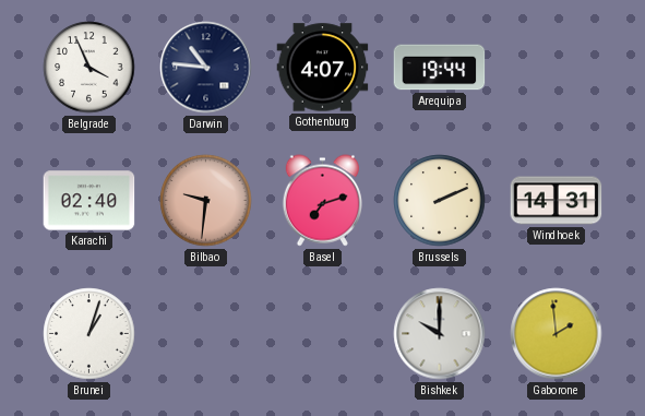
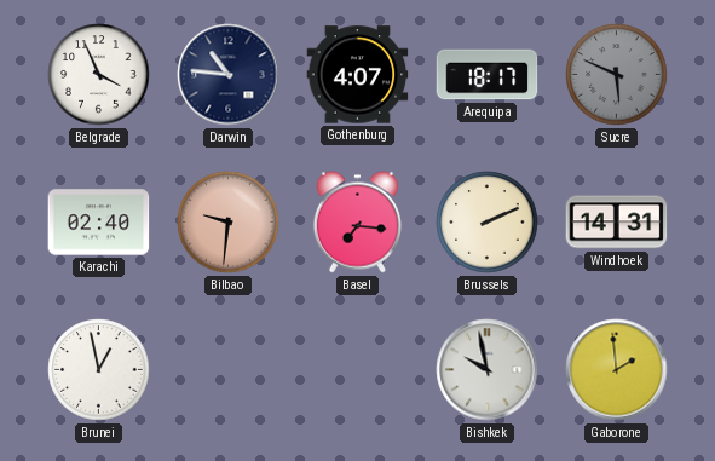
Arequipa: 19:44 -> 18:17 (488, 75)
Sucre: none -> 5:49 (617, 75)
Basel: 7:12 -> 7:16 (357, 223)
Brunei: 1:03 -> 12:58 (99, 370)
Bishkek: 10:00 -> 9:58 (488, 370)
